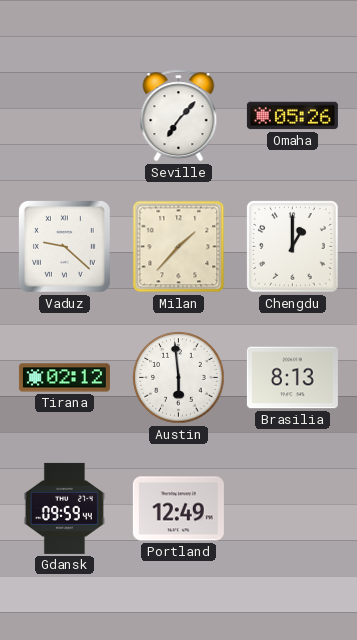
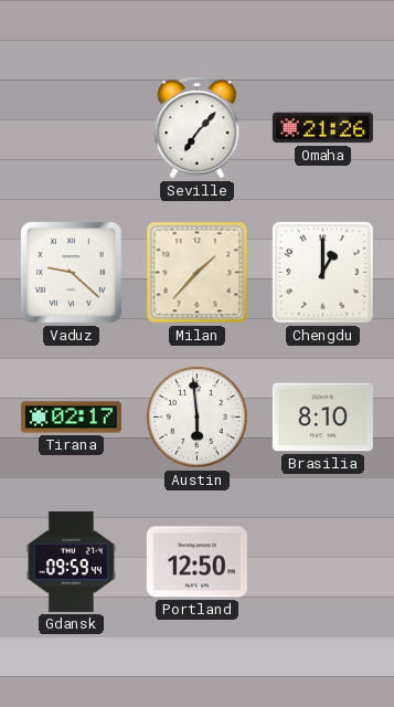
Omaha: 05:26 -> 21:26 (322, 128)
Tirana: 02:12 -> 02:17 (71, 418)
Brasilia: 8:13 -> 8:10 (322, 418)
Portland: 12:49 -> 12:50 (196, 562)
